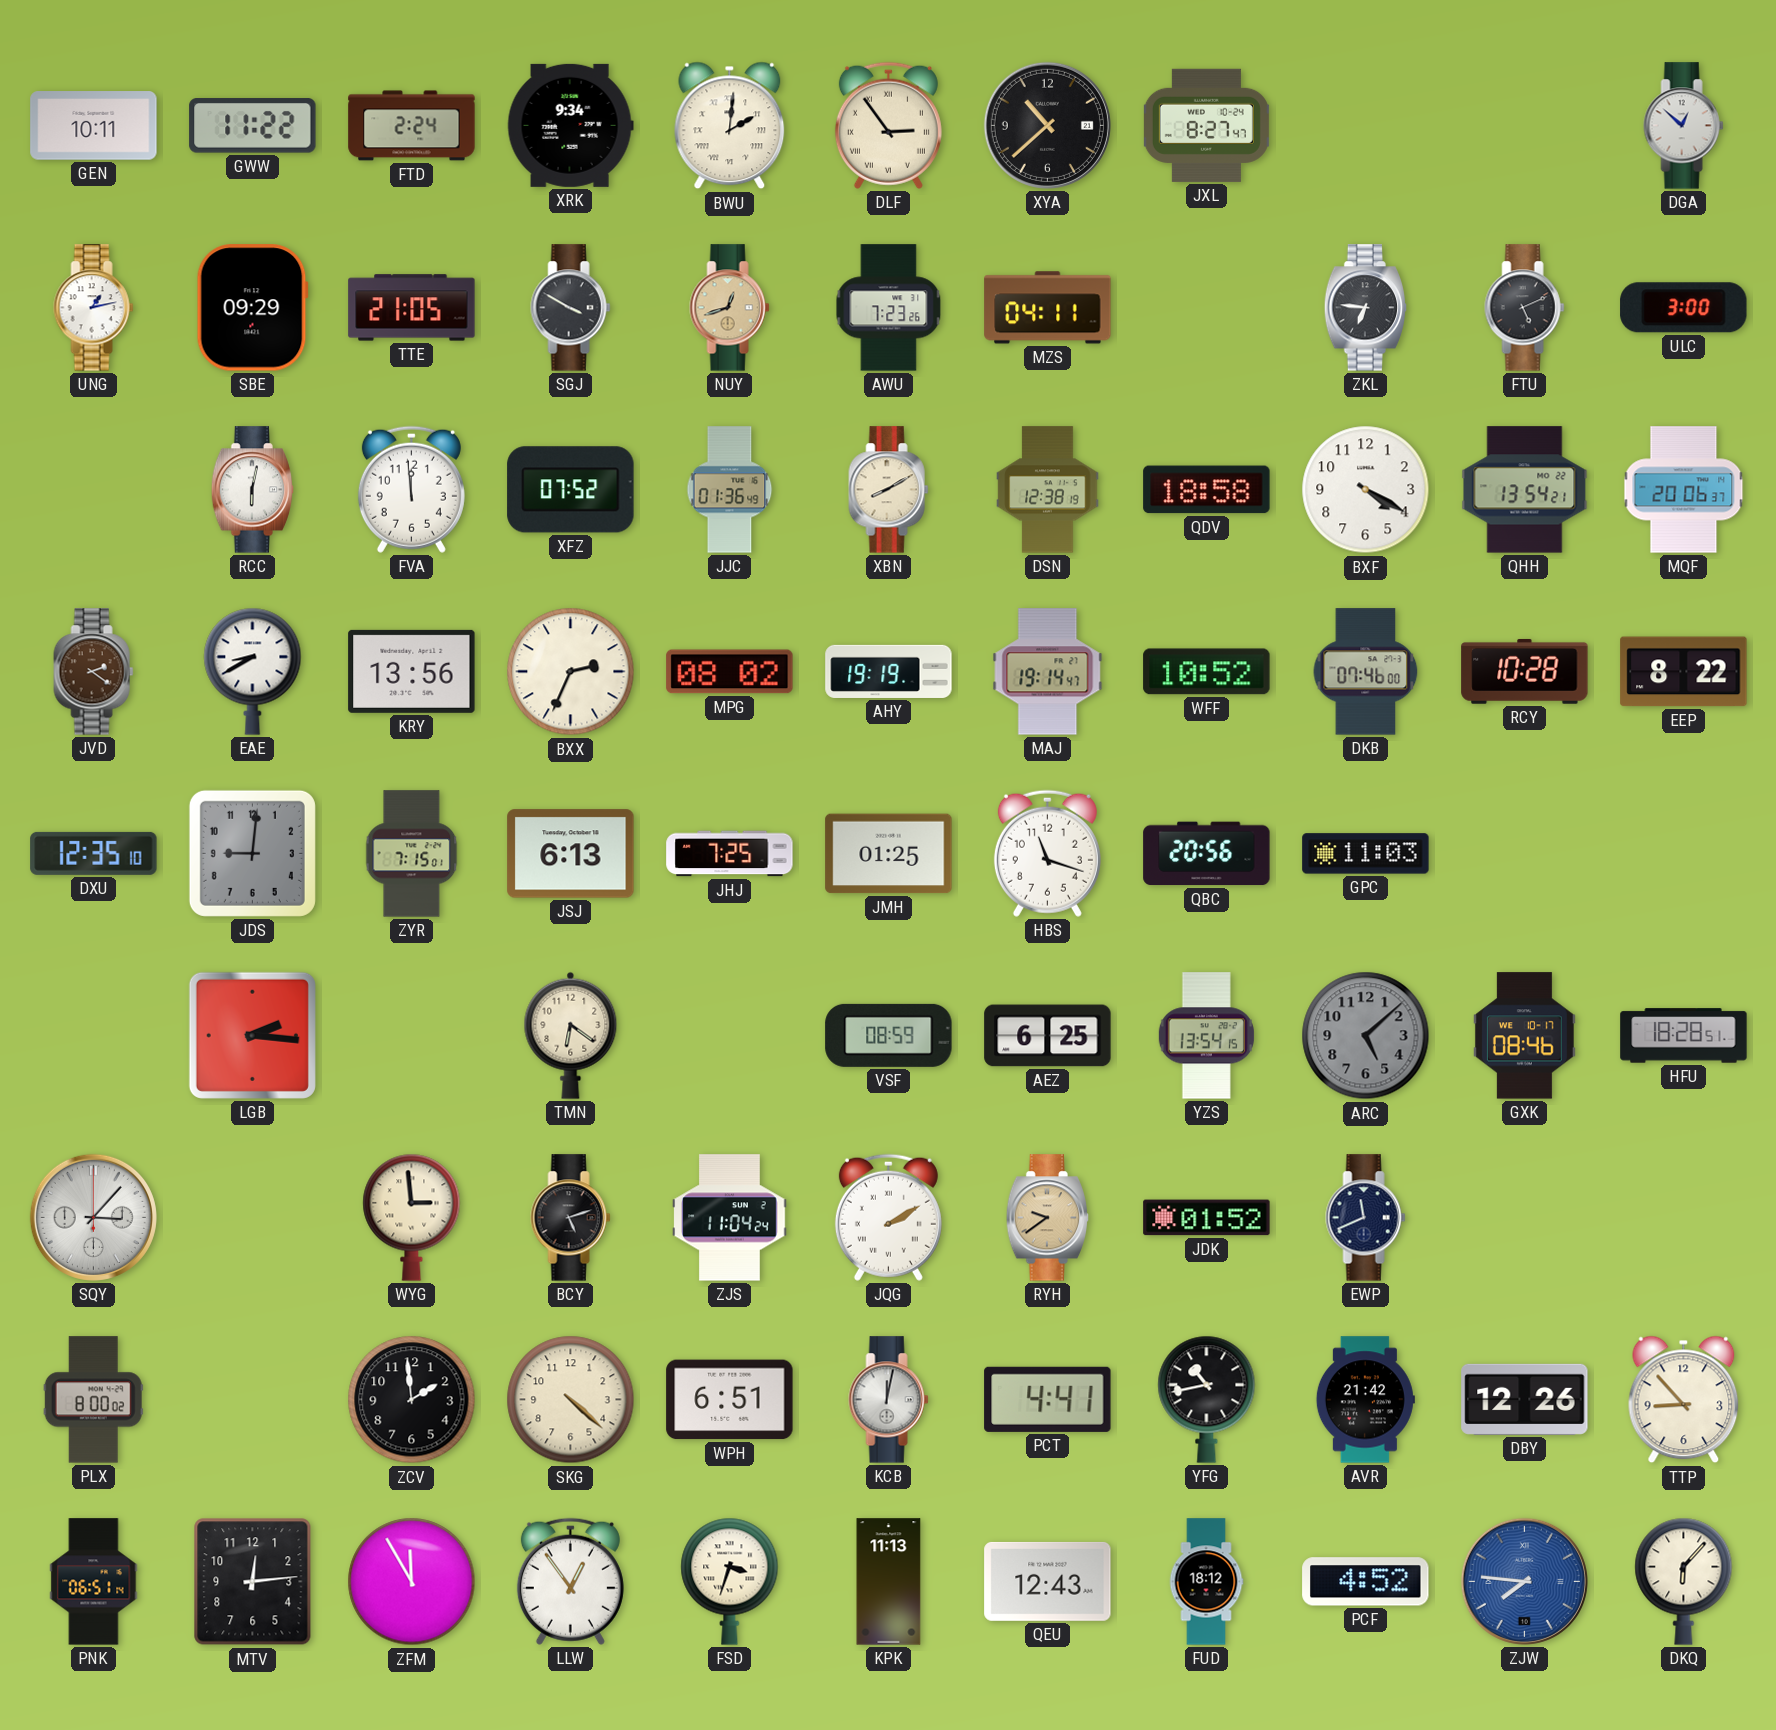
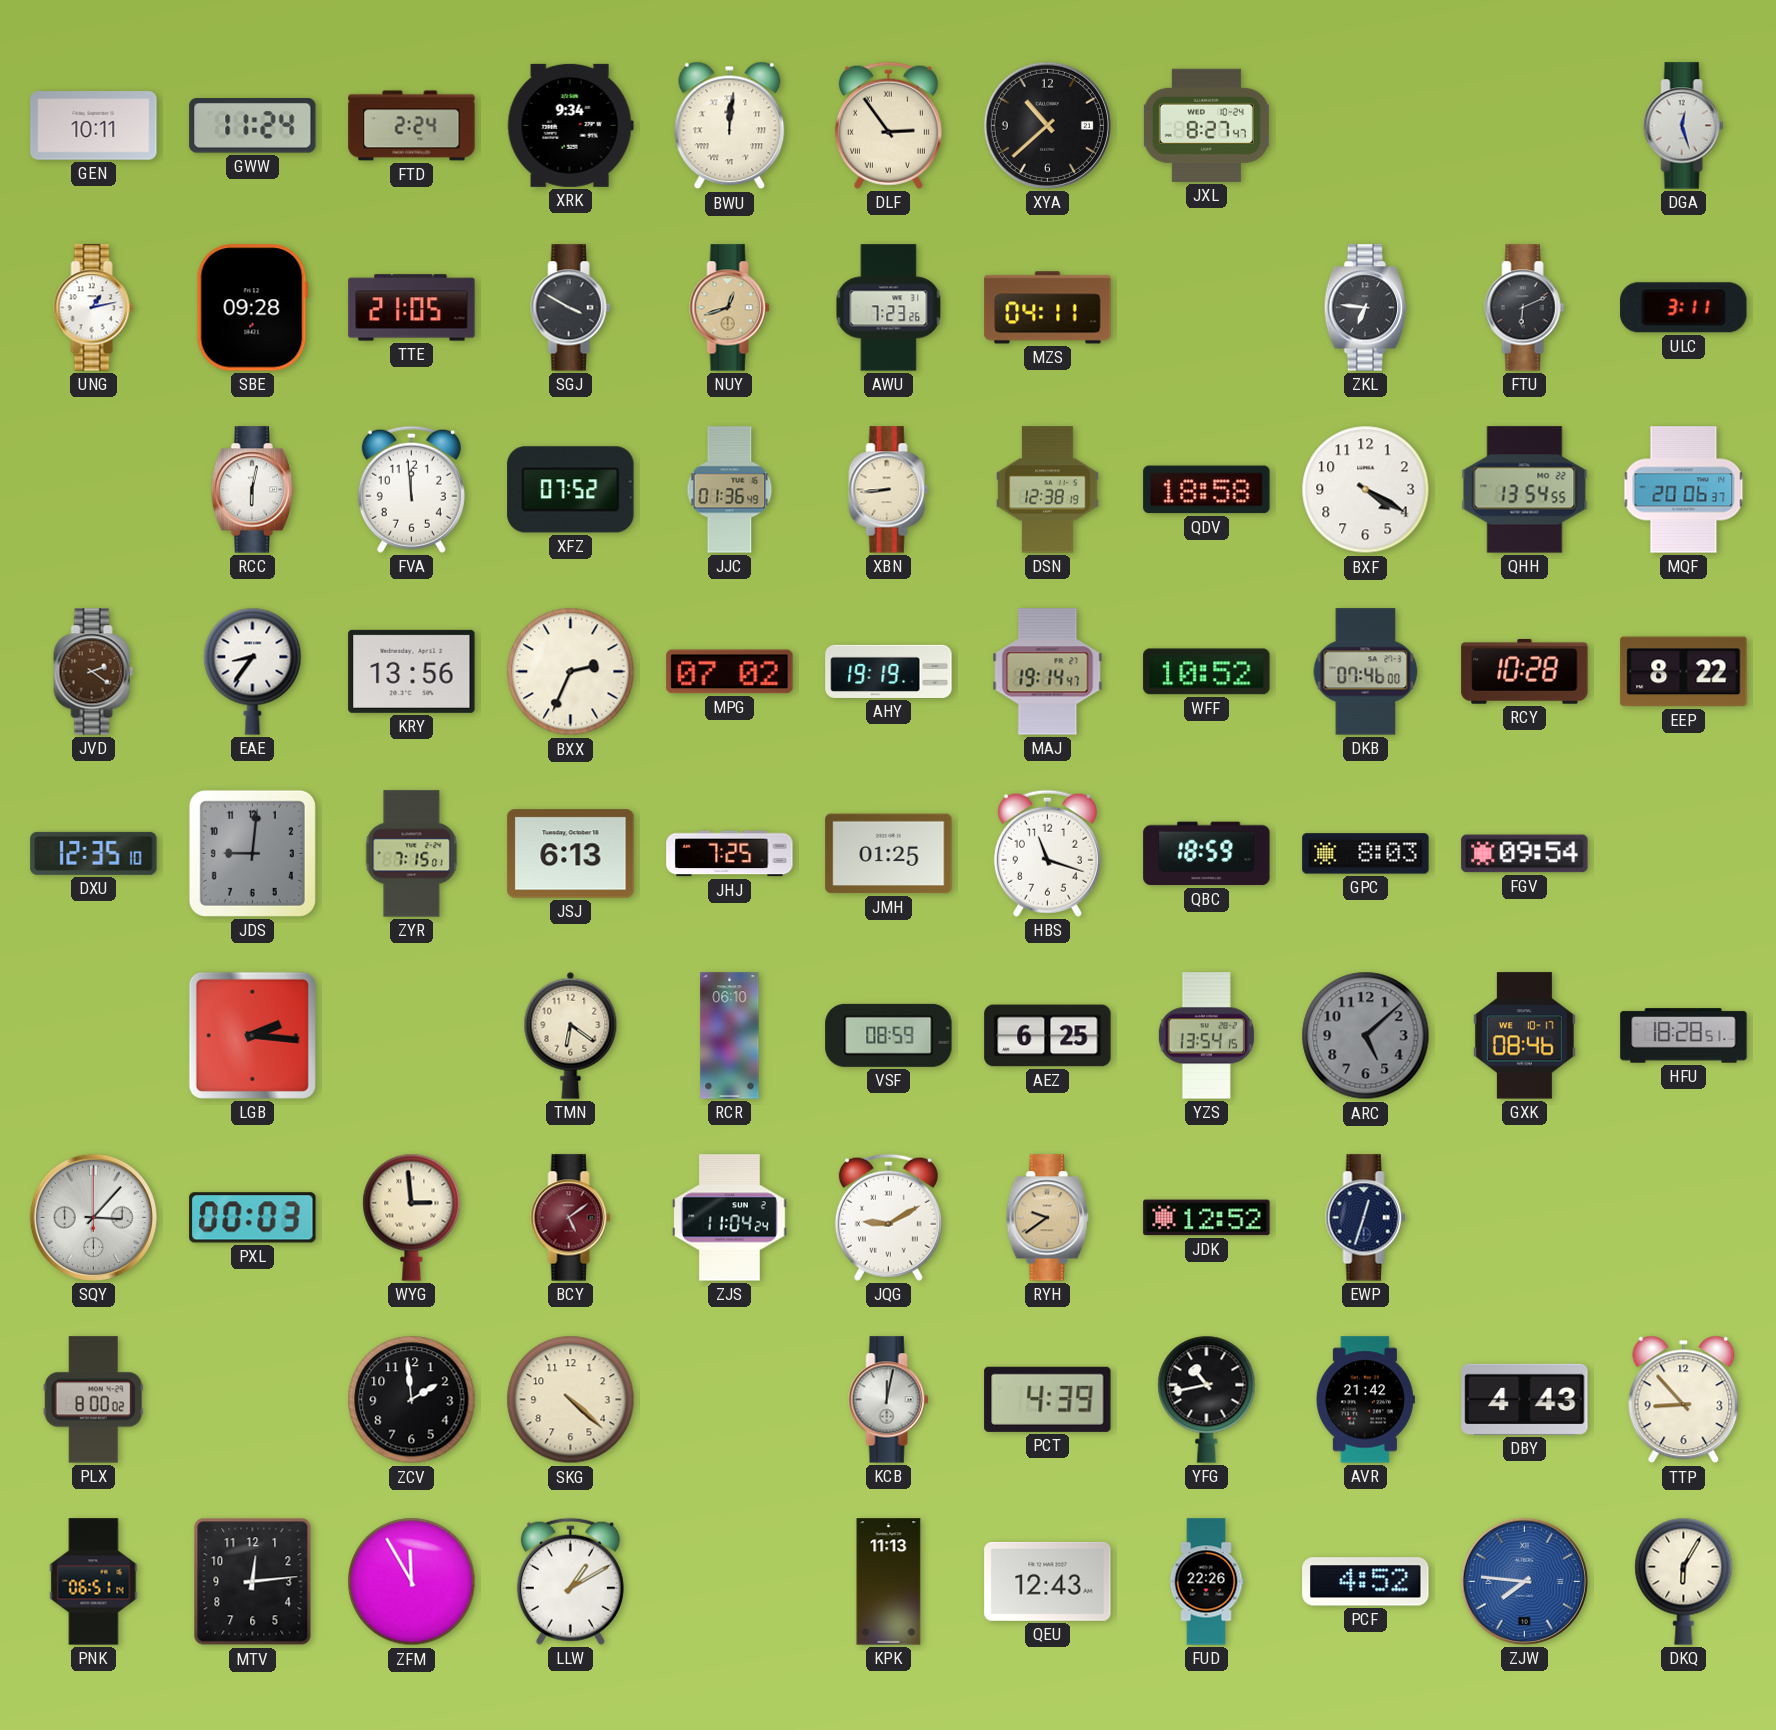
GWW: 11:22 -> 11:24 (253, 126)
BWU: 2:01 -> 12:01 (730, 126)
DGA: 12:52 -> 12:27 (1684, 126)
SBE: 09:29 -> 09:28 (252, 308)
FTU: 5:11 -> 6:11 (1525, 308)
ULC: 3:00 -> 3:11 (1684, 308)
XBN: 8:10 -> 8:44 (889, 490)
QHH: 13:54:21 -> 13:54:55 (1525, 490)
EAE: 8:40 -> 8:36 (253, 671)
MPG: 08:02 -> 07:02 (730, 672)
QBC: 20:56 -> 18:59 (1207, 854)
GPC: 11:03 -> 8:03 (1366, 854)
FGV: none -> 09:54 (1525, 854)
RCR: none -> 06:10 (730, 1036)
PXL: none -> 00:03 (253, 1218)
BCY: 5:12 -> 5:09 (571, 1218)
BCY dial: black -> burgundy (571, 1218)
JQG: 2:10 -> 9:10 (888, 1217)
JDK: 01:52 -> 12:52 (1207, 1218)
EWP: 11:41 -> 12:33 (1366, 1218)
WPH: 6:51 -> none (730, 1400)
PCT: 4:41 -> 4:39 (1048, 1399)
DBY: 12:26 -> 4:43 (1525, 1399)
LLW: 12:54 -> 1:10 (570, 1581)
FSD: 3:33 -> none (730, 1581)
FUD: 18:12 -> 22:26 (1206, 1582)
DKQ: 6:07 -> 6:05 (1684, 1581)
